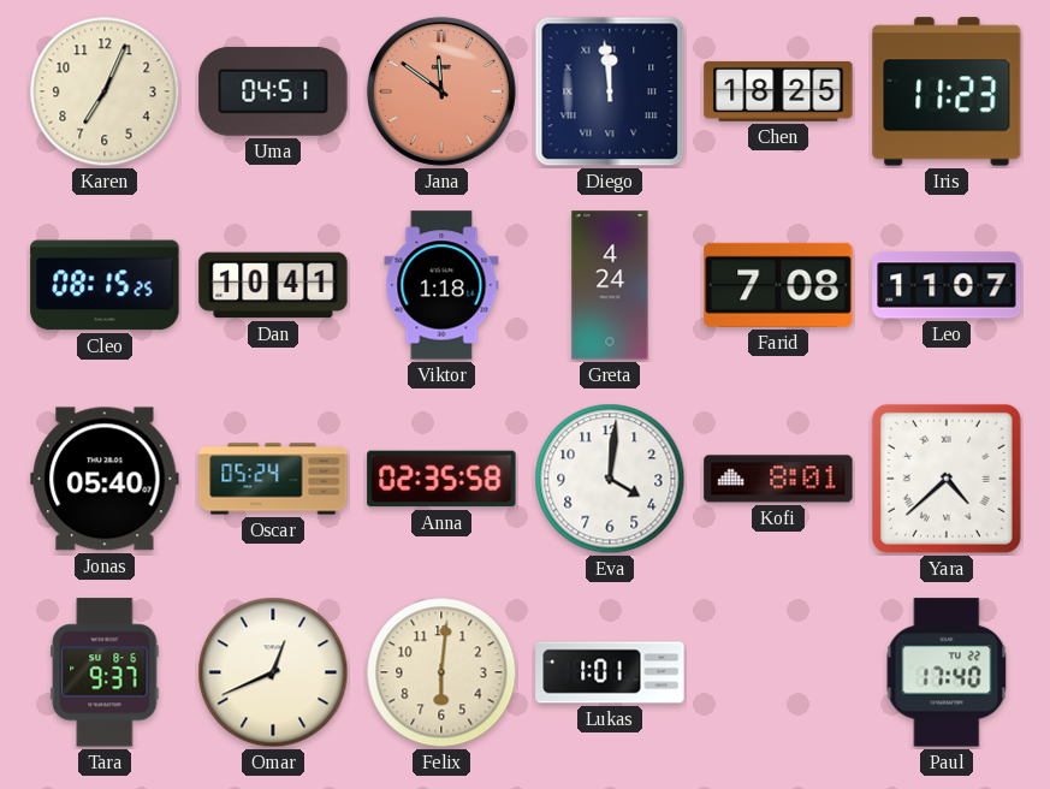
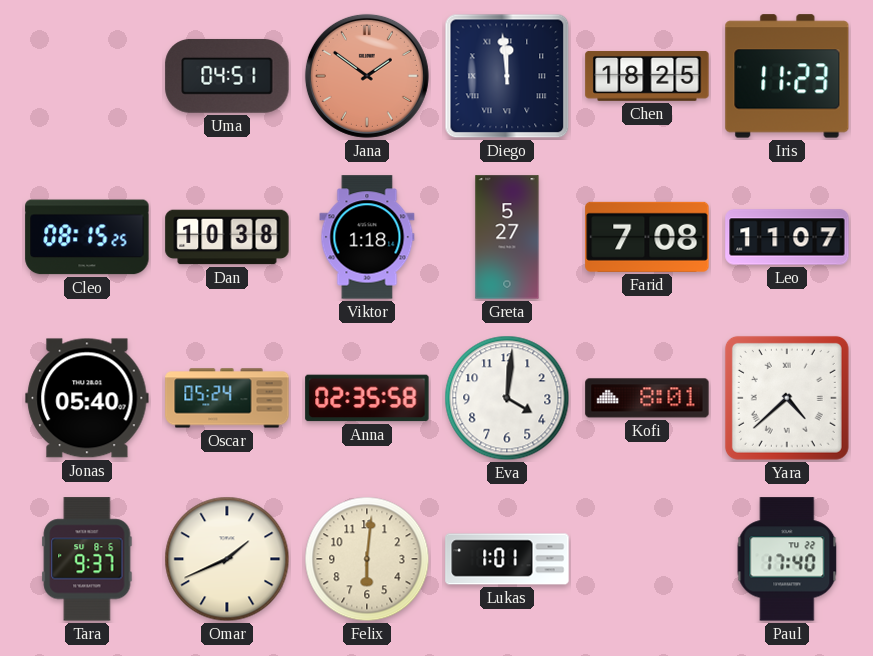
Karen: 7:04 -> none (105, 91)
Jana: 11:51 -> 1:51 (367, 76)
Dan: 10:41 -> 10:38 (227, 237)
Greta: 4:24 -> 5:27 (507, 237)
Omar: 12:41 -> 1:41 (227, 559)
